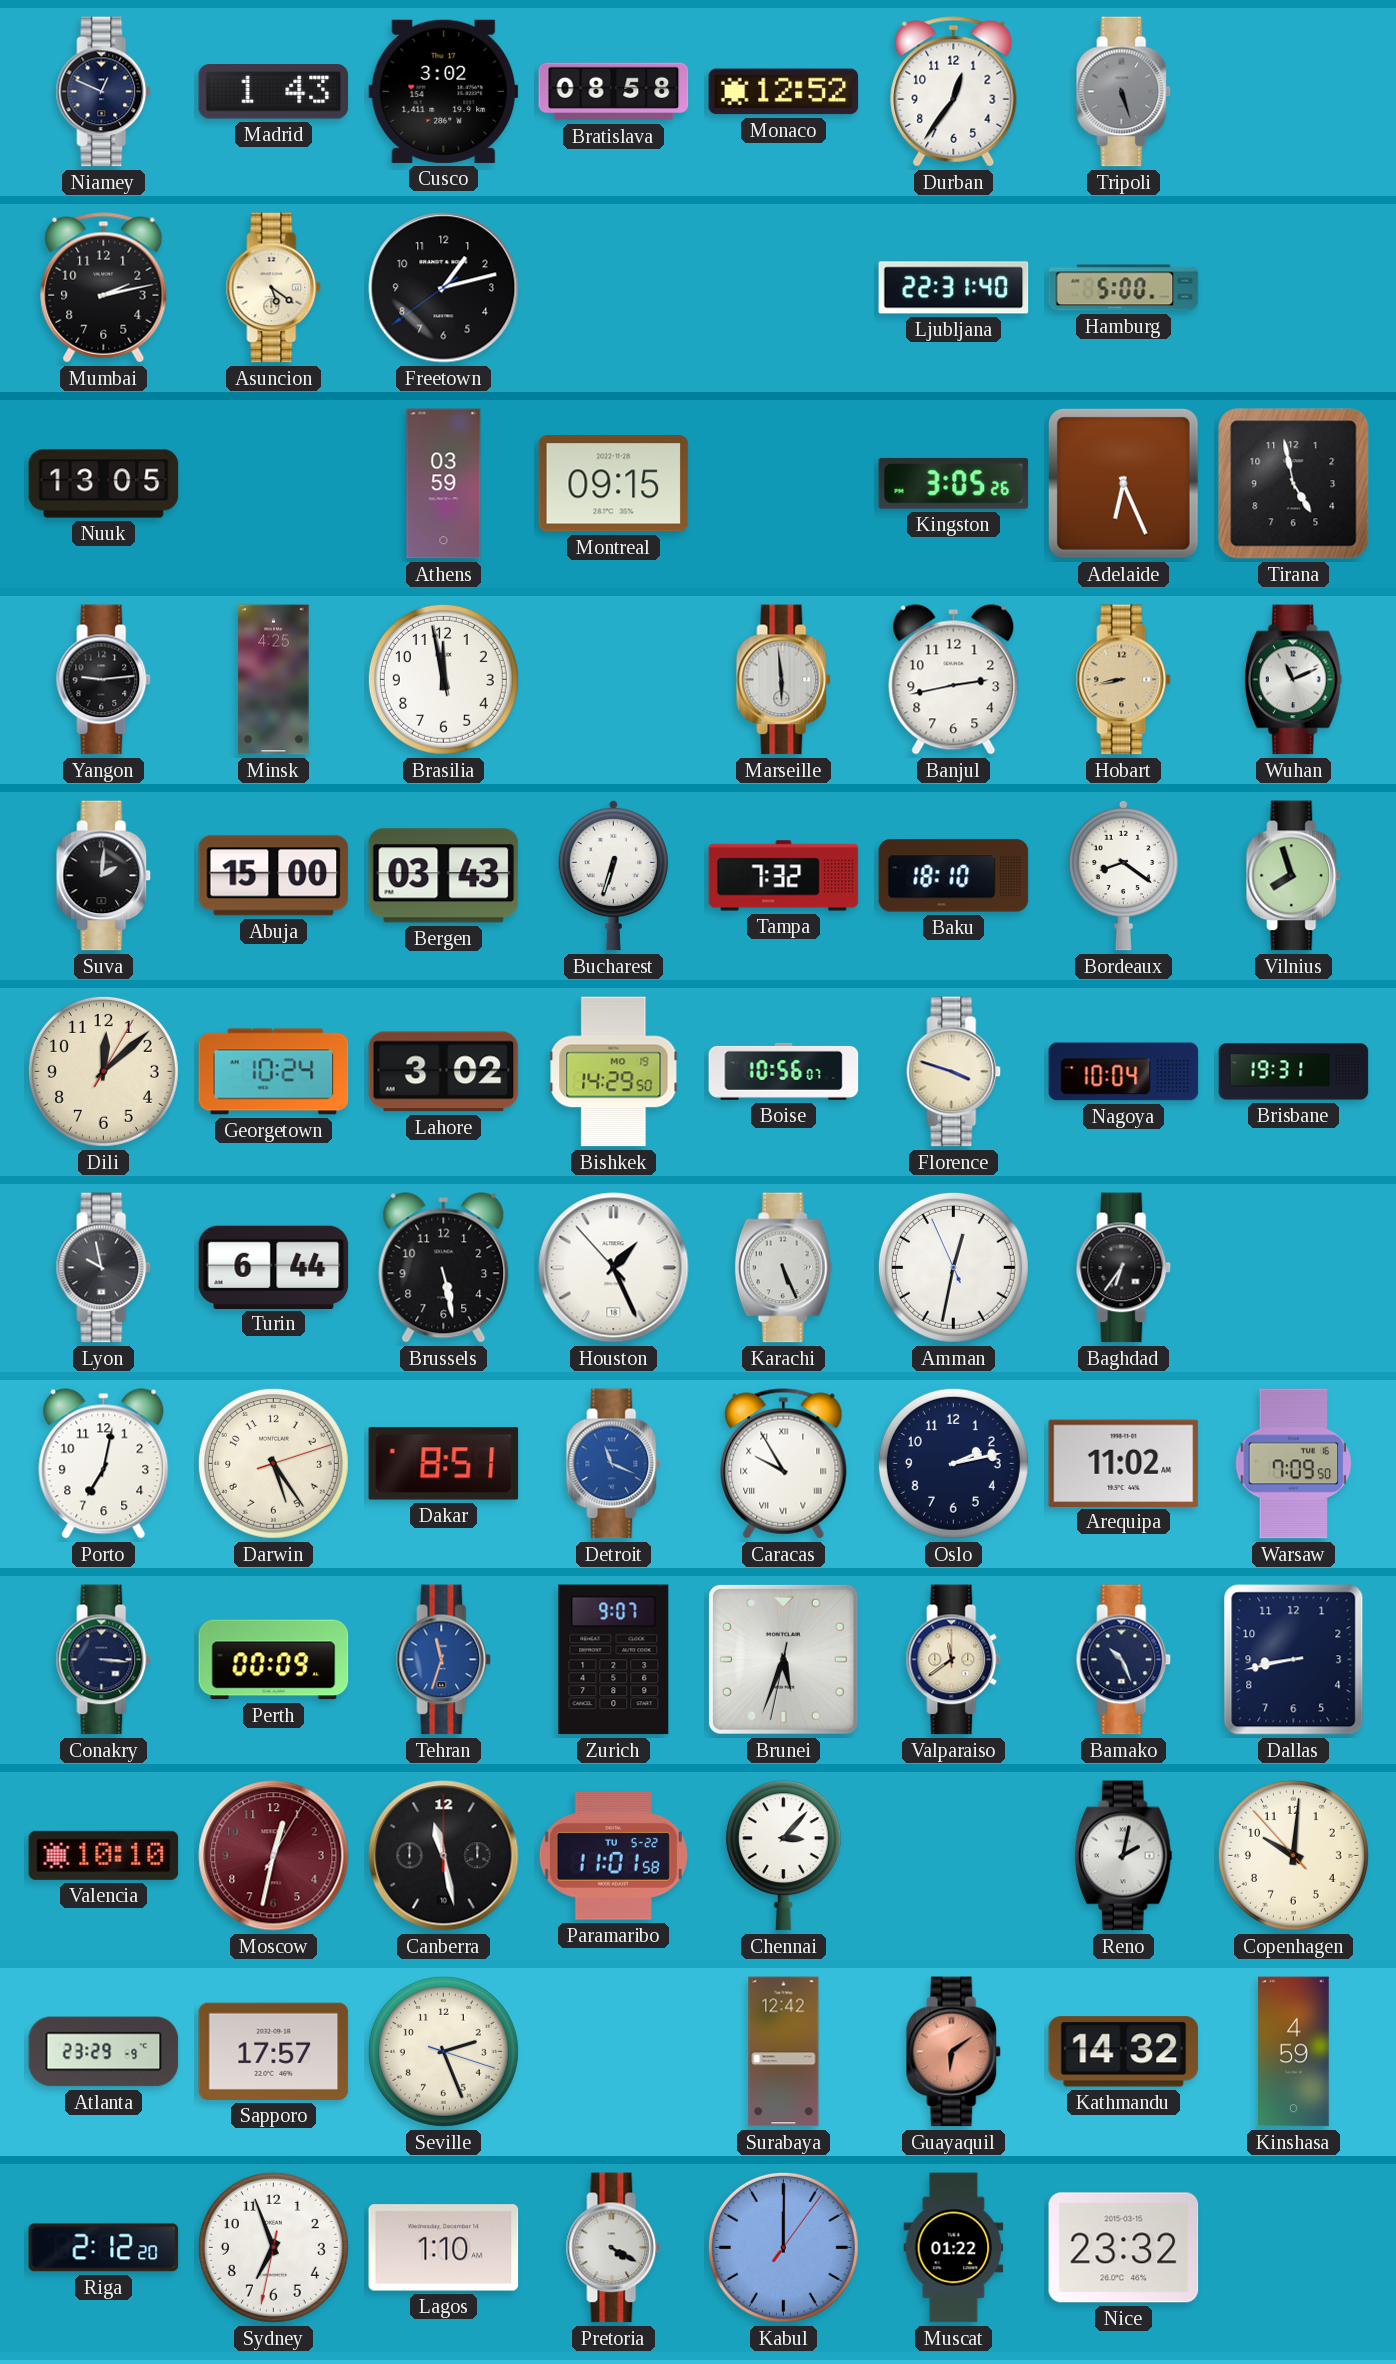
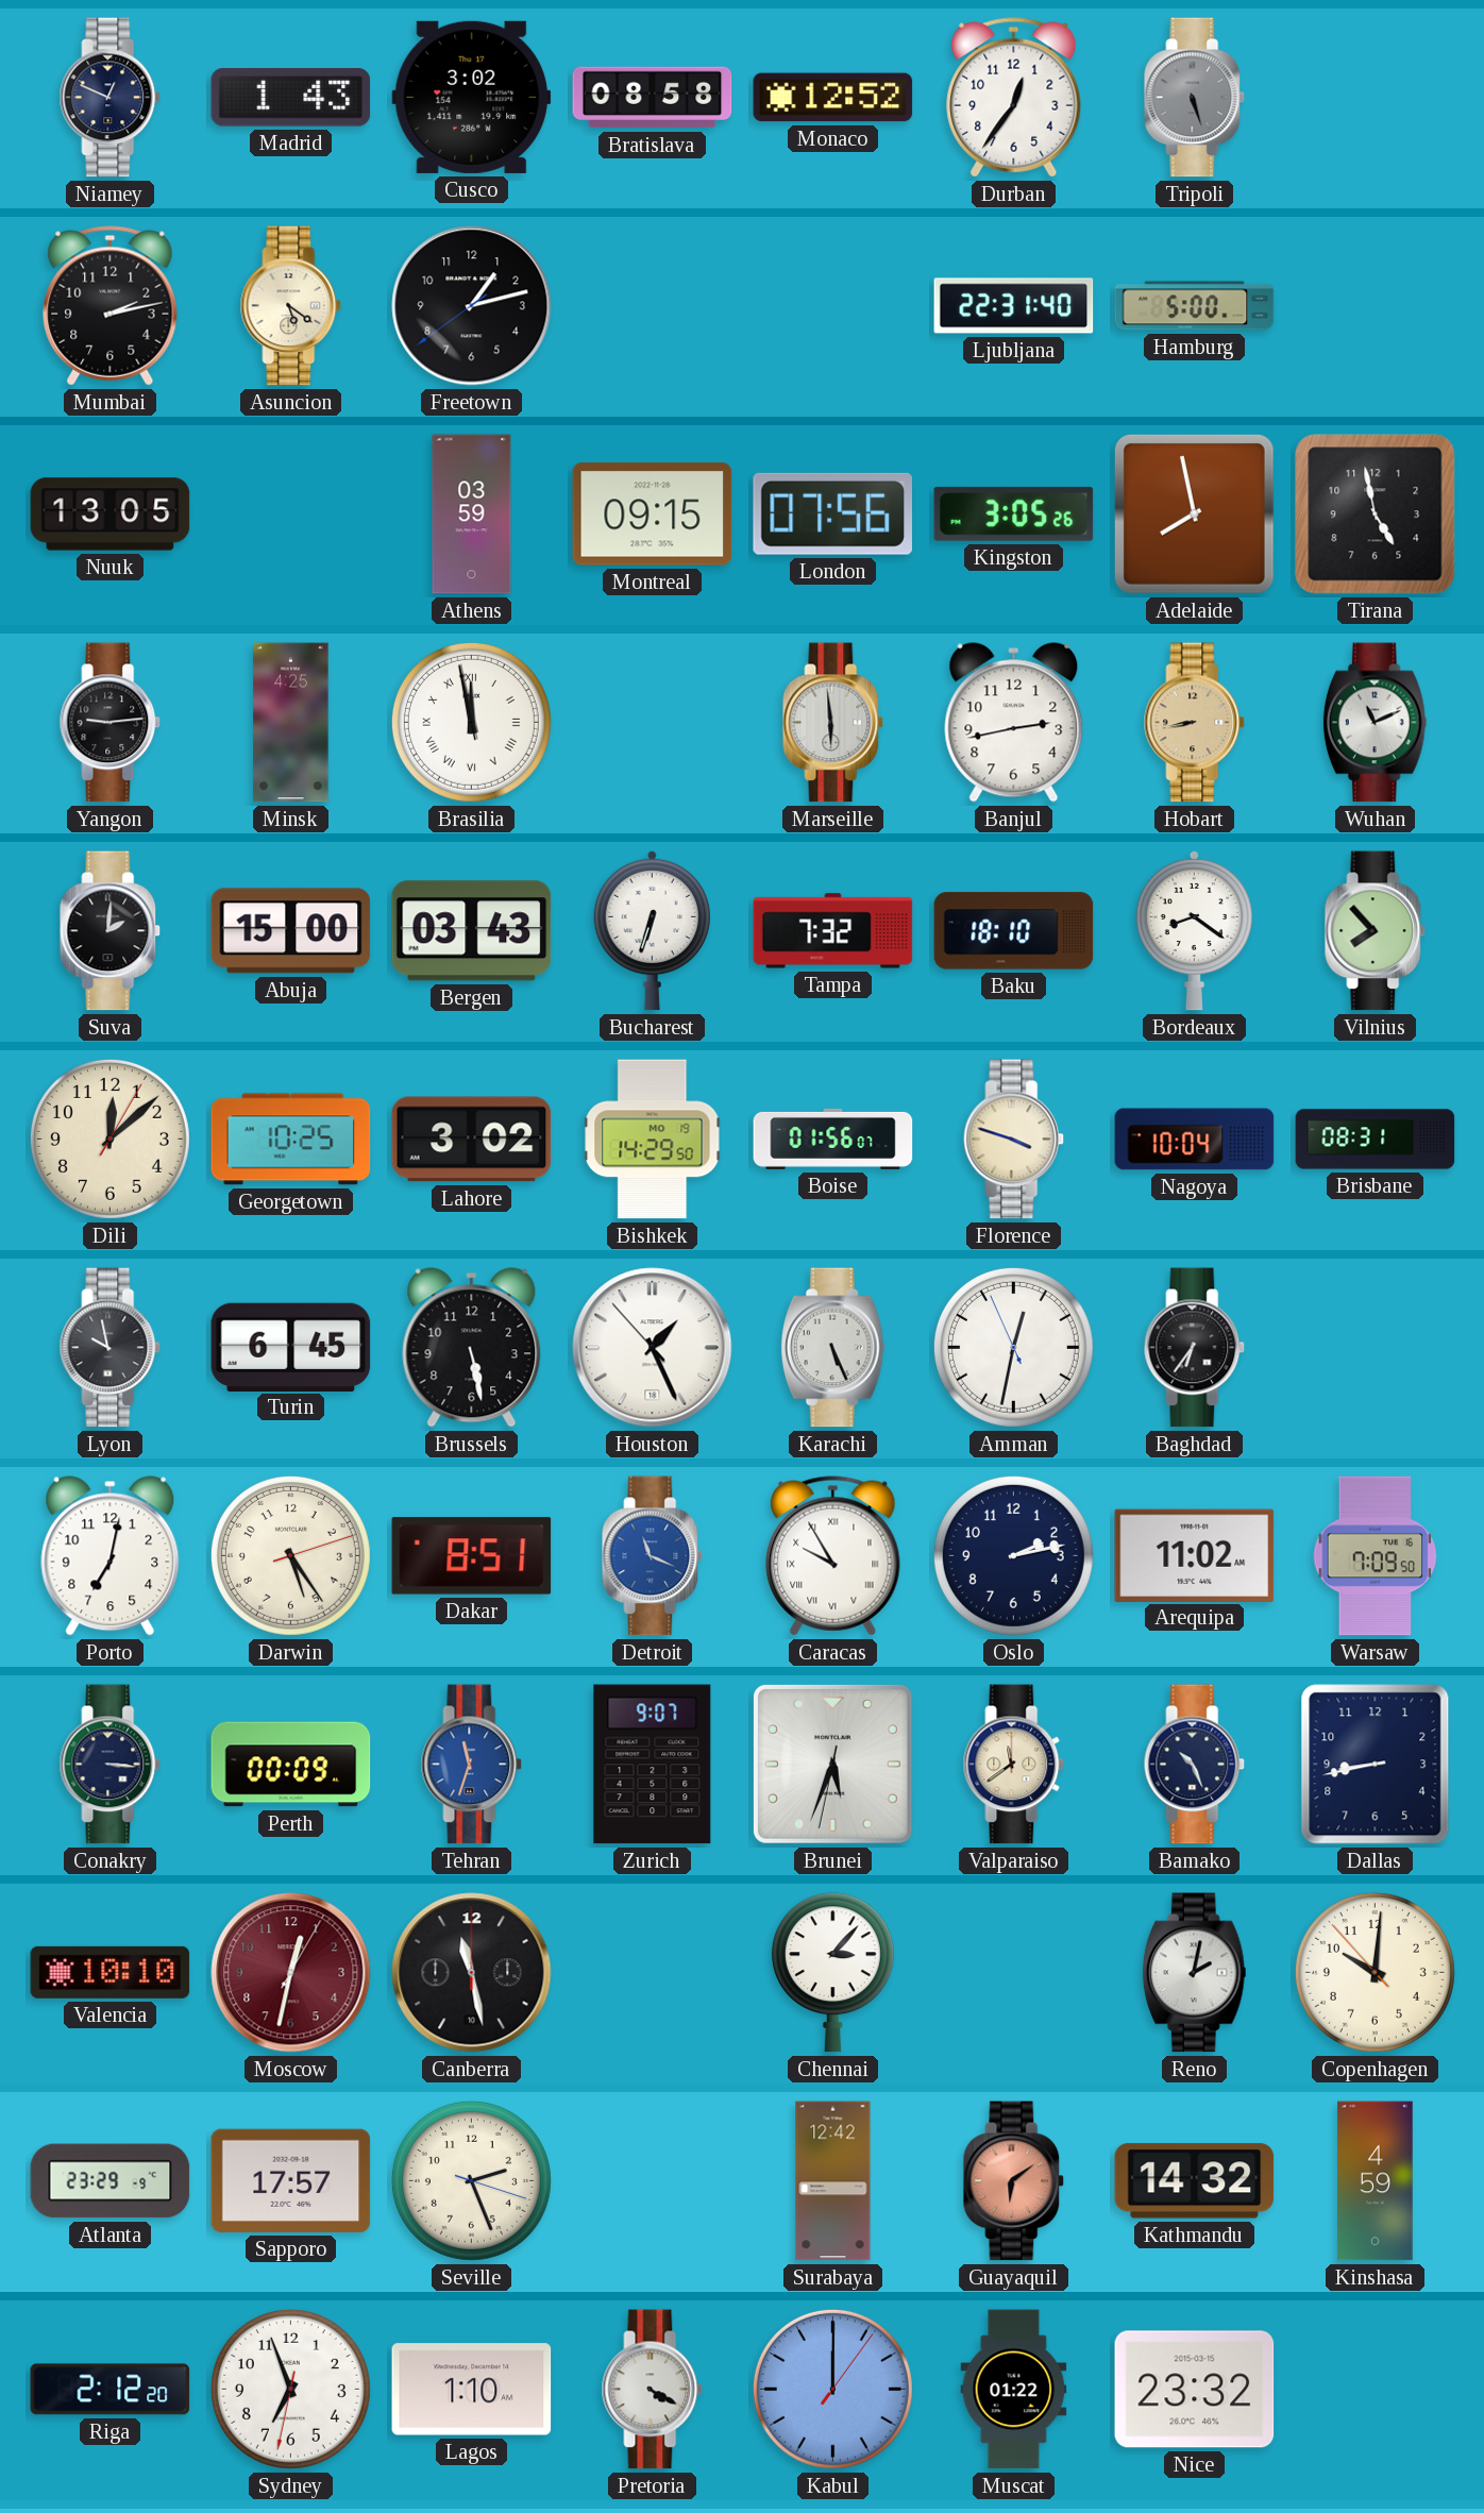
London: none -> 07:56 (832, 513)
Adelaide: 6:26 -> 7:58 (1194, 513)
Brasilia numerals: Arabic -> Roman (471, 722)
Vilnius: 7:57 -> 7:53 (1376, 931)
Georgetown: 10:24 -> 10:25 (291, 1140)
Boise: 10:56 -> 01:56 (833, 1139)
Brisbane: 19:31 -> 08:31 (1376, 1140)
Turin: 6:44 -> 6:45 (291, 1347)
Paramaribo: 11:01 -> none (613, 1856)
